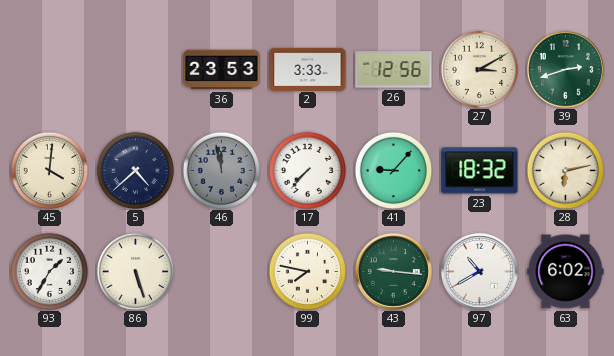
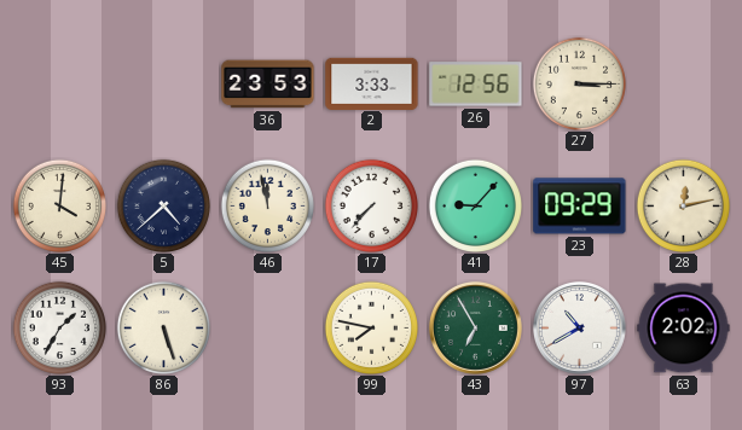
27: 3:10 -> 3:15 (579, 83)
39: 2:42 -> none (565, 69)
46 dial: grey -> cream (267, 205)
23: 18:32 -> 09:29 (580, 207)
28: 6:13 -> 12:13 (683, 205)
43: 9:16 -> 6:55 (475, 327)
63: 6:02 -> 2:02 (684, 329)
